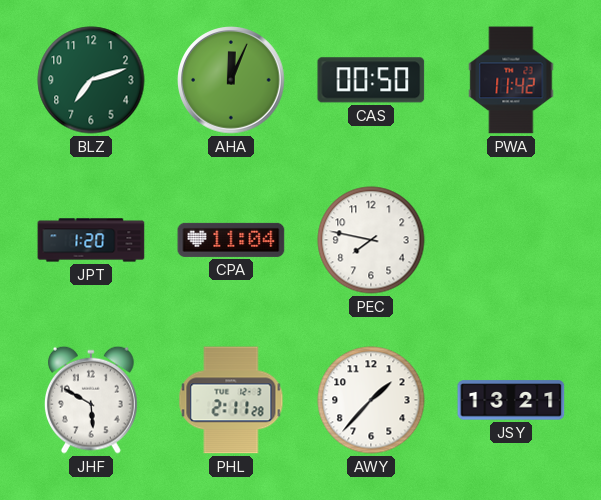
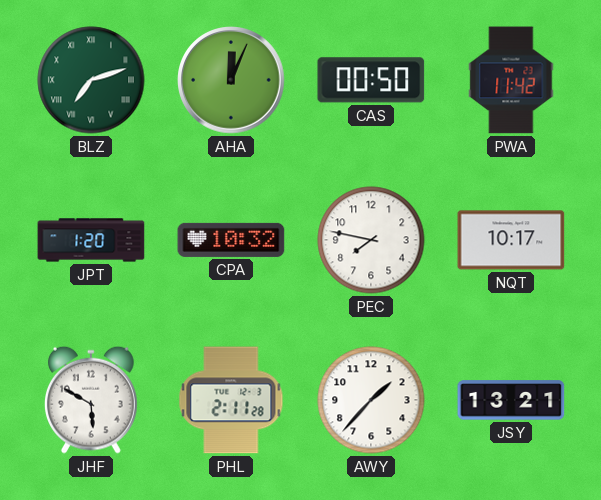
BLZ numerals: Arabic -> Roman (91, 80)
CPA: 11:04 -> 10:32 (231, 240)
NQT: none -> 10:17 (511, 240)
